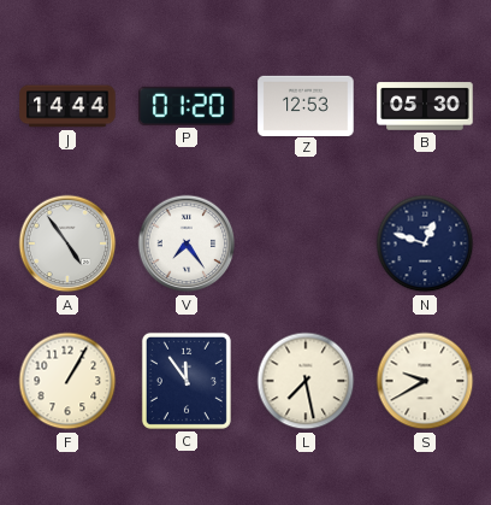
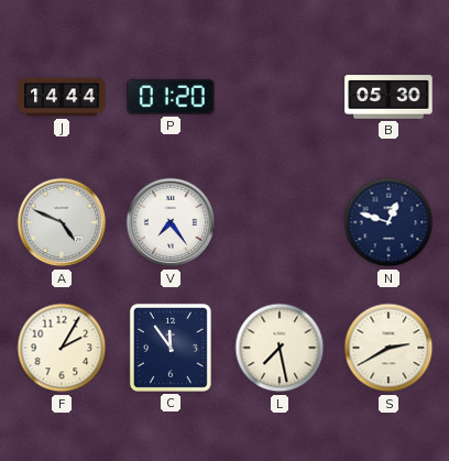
Z: 12:53 -> none (306, 105)
A: 4:54 -> 4:49 (62, 222)
F: 1:05 -> 2:05 (62, 348)
S: 9:40 -> 2:40 (388, 348)
